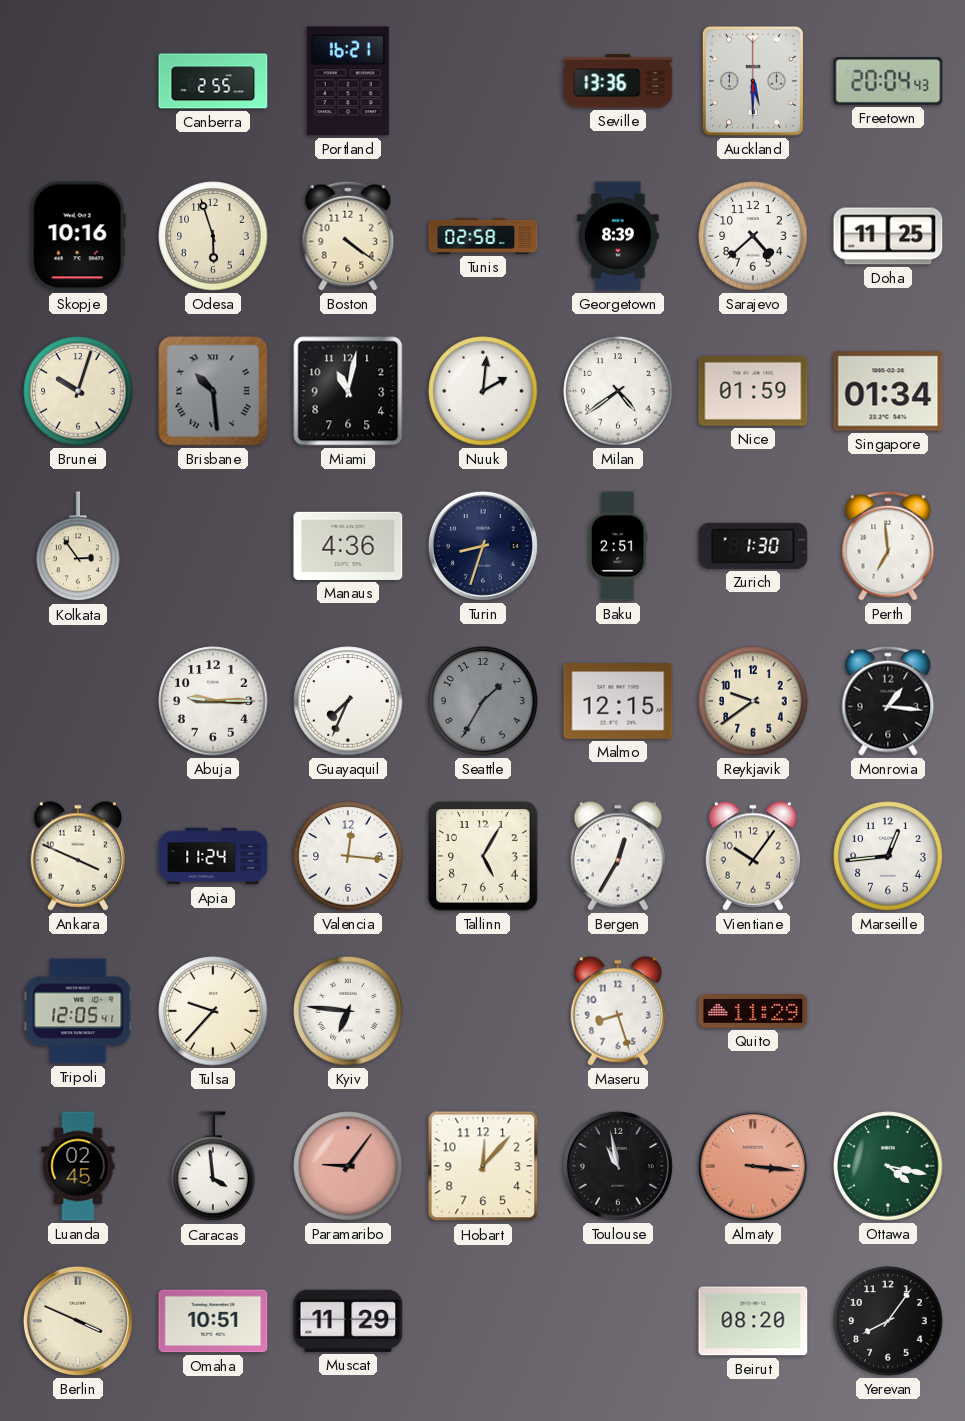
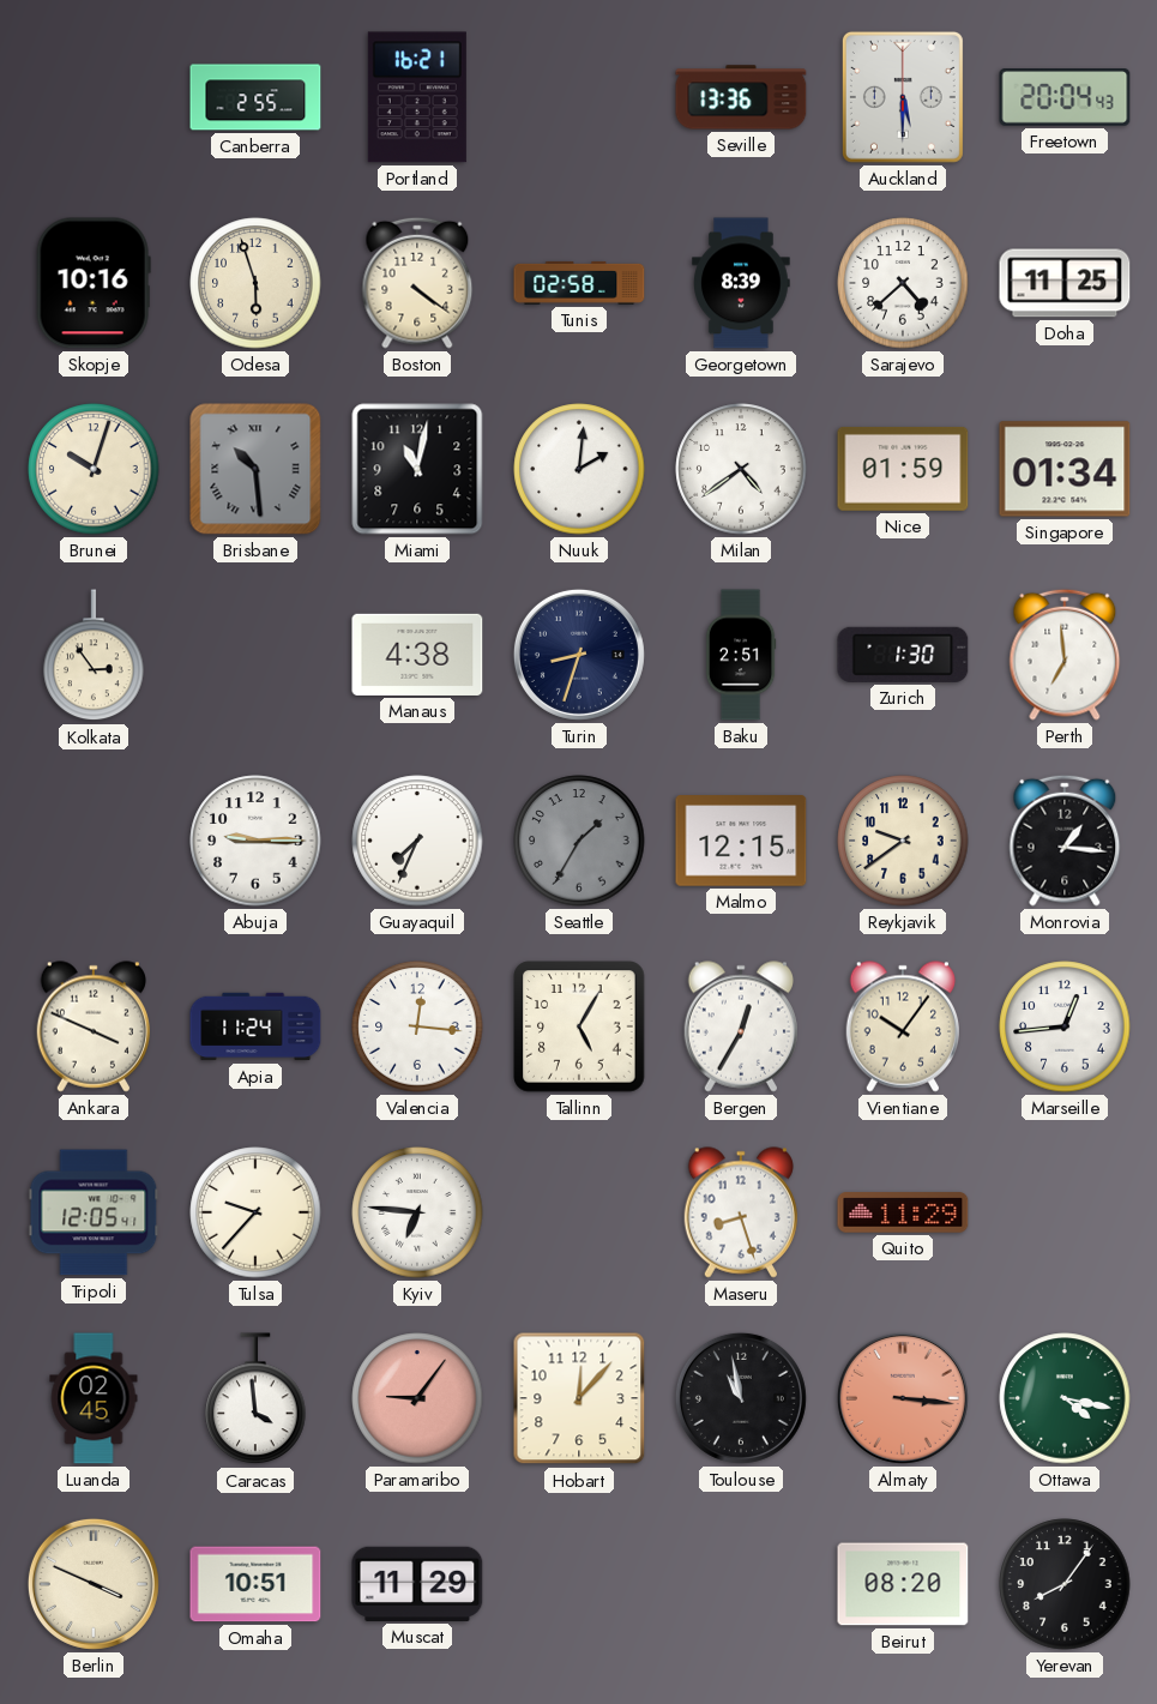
Manaus: 4:36 -> 4:38 (417, 655)
